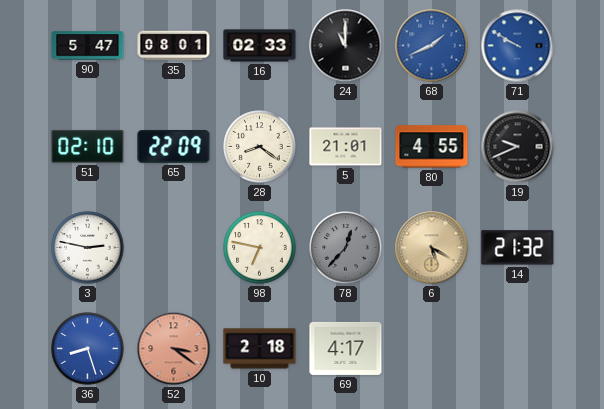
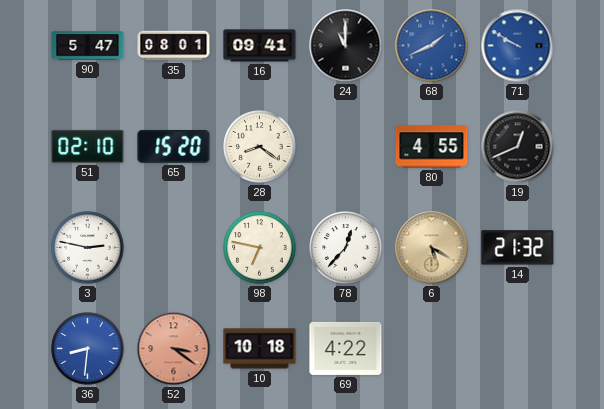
16: 02:33 -> 09:41 (260, 46)
65: 22:09 -> 15:20 (174, 146)
5: 21:01 -> none (346, 147)
19: 9:41 -> 12:41 (518, 147)
78 dial: grey -> white (346, 248)
36: 8:27 -> 8:31 (88, 349)
10: 2:18 -> 10:18 (260, 349)
69: 4:17 -> 4:22 (346, 348)
